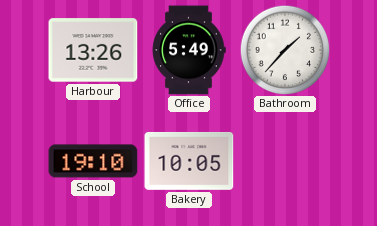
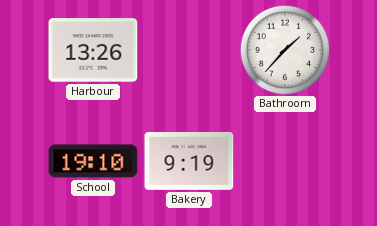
Office: 5:49 -> none (189, 50)
Bakery: 10:05 -> 9:19 (189, 161)
